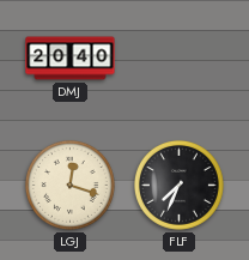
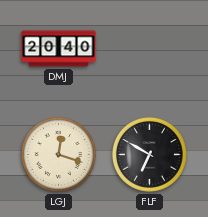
FLF: 7:34 -> 6:50 (149, 154)
